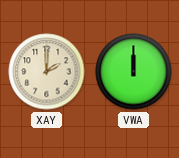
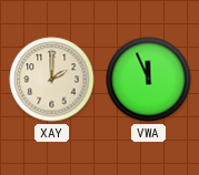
VWA: 12:00 -> 11:56 (149, 80)
